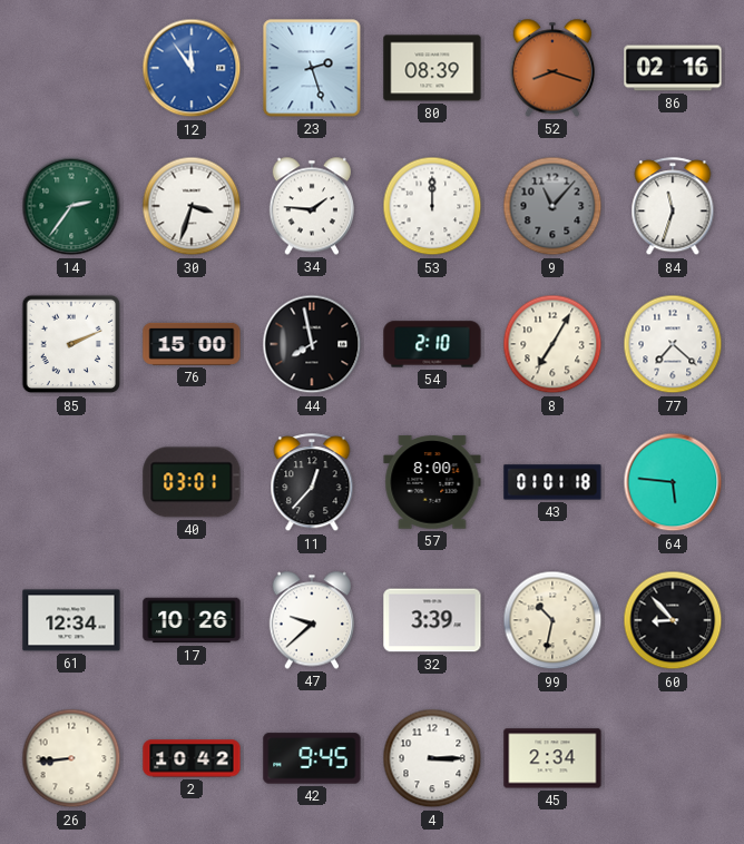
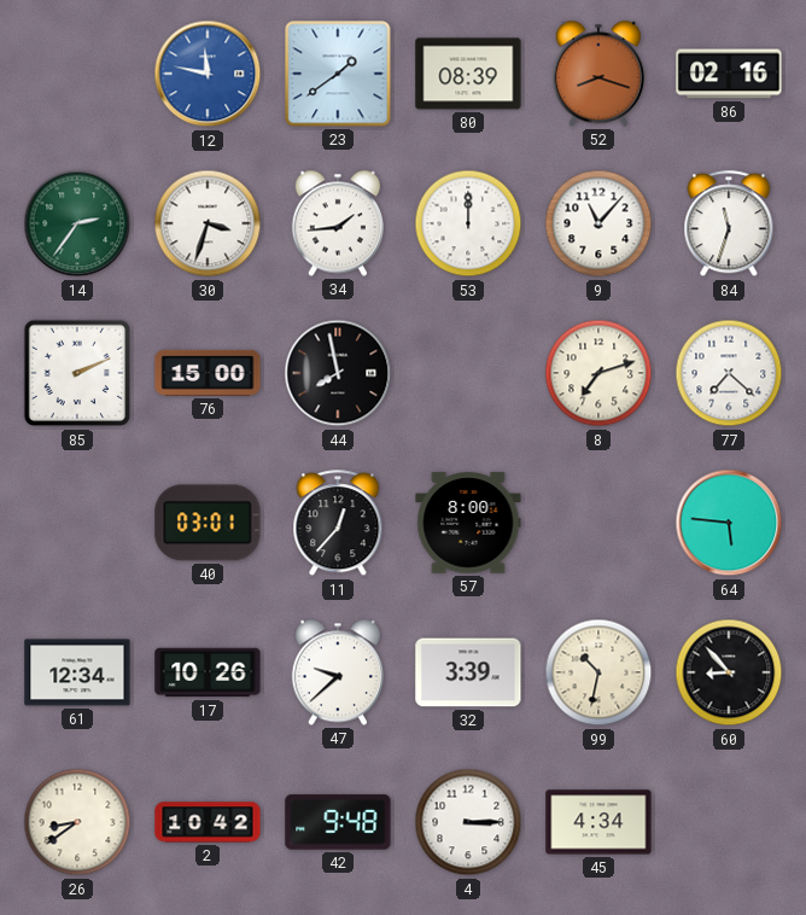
12: 11:54 -> 11:47 (208, 74)
23: 2:27 -> 1:39 (338, 74)
34: 1:46 -> 1:44 (337, 223)
9 dial: grey -> white (598, 223)
54: 2:10 -> none (432, 344)
8: 7:05 -> 7:12 (598, 373)
43: 01:01 -> none (552, 482)
26: 8:44 -> 8:39 (77, 822)
42: 9:45 -> 9:48 (338, 822)
45: 2:34 -> 4:34 (598, 822)
